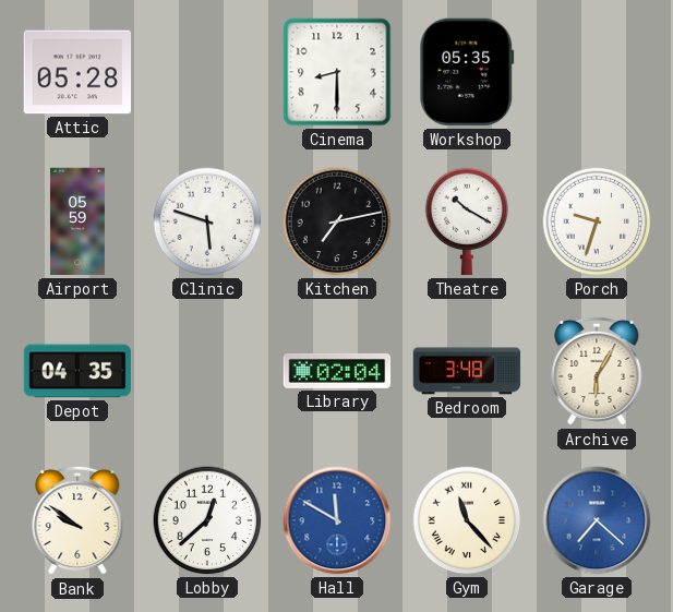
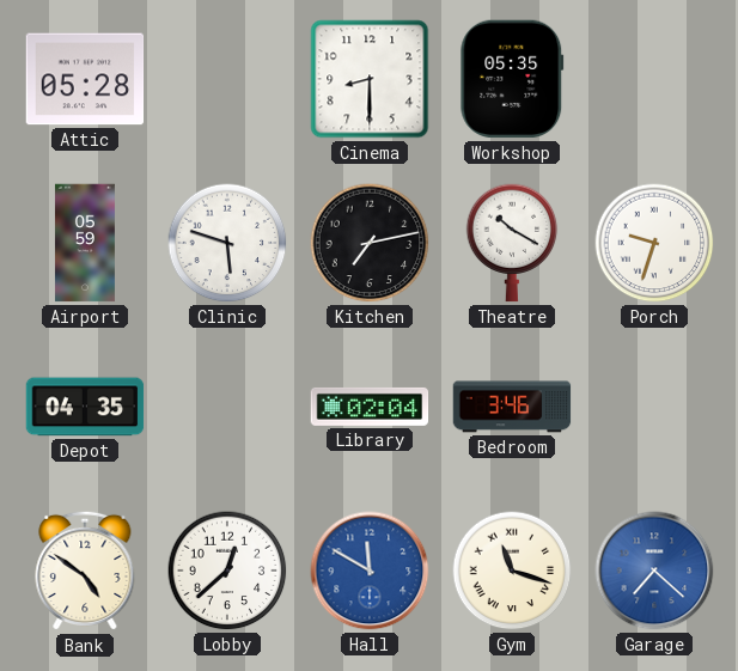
Bedroom: 3:48 -> 3:46 (512, 407)
Archive: 6:05 -> none (597, 371)
Bank: 9:51 -> 4:51 (85, 571)
Gym: 11:23 -> 11:18 (512, 571)
